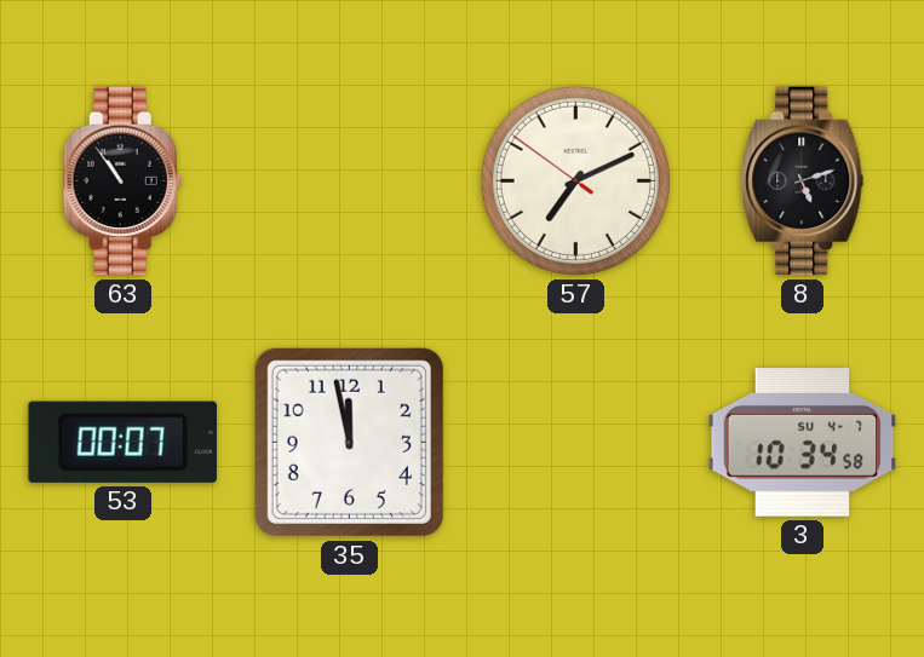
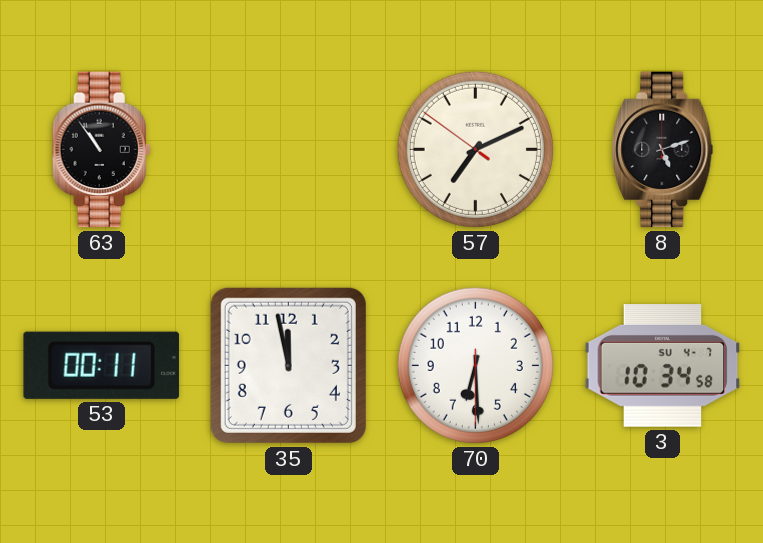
53: 00:07 -> 00:11 (101, 365)
70: none -> 6:29 (475, 365)
